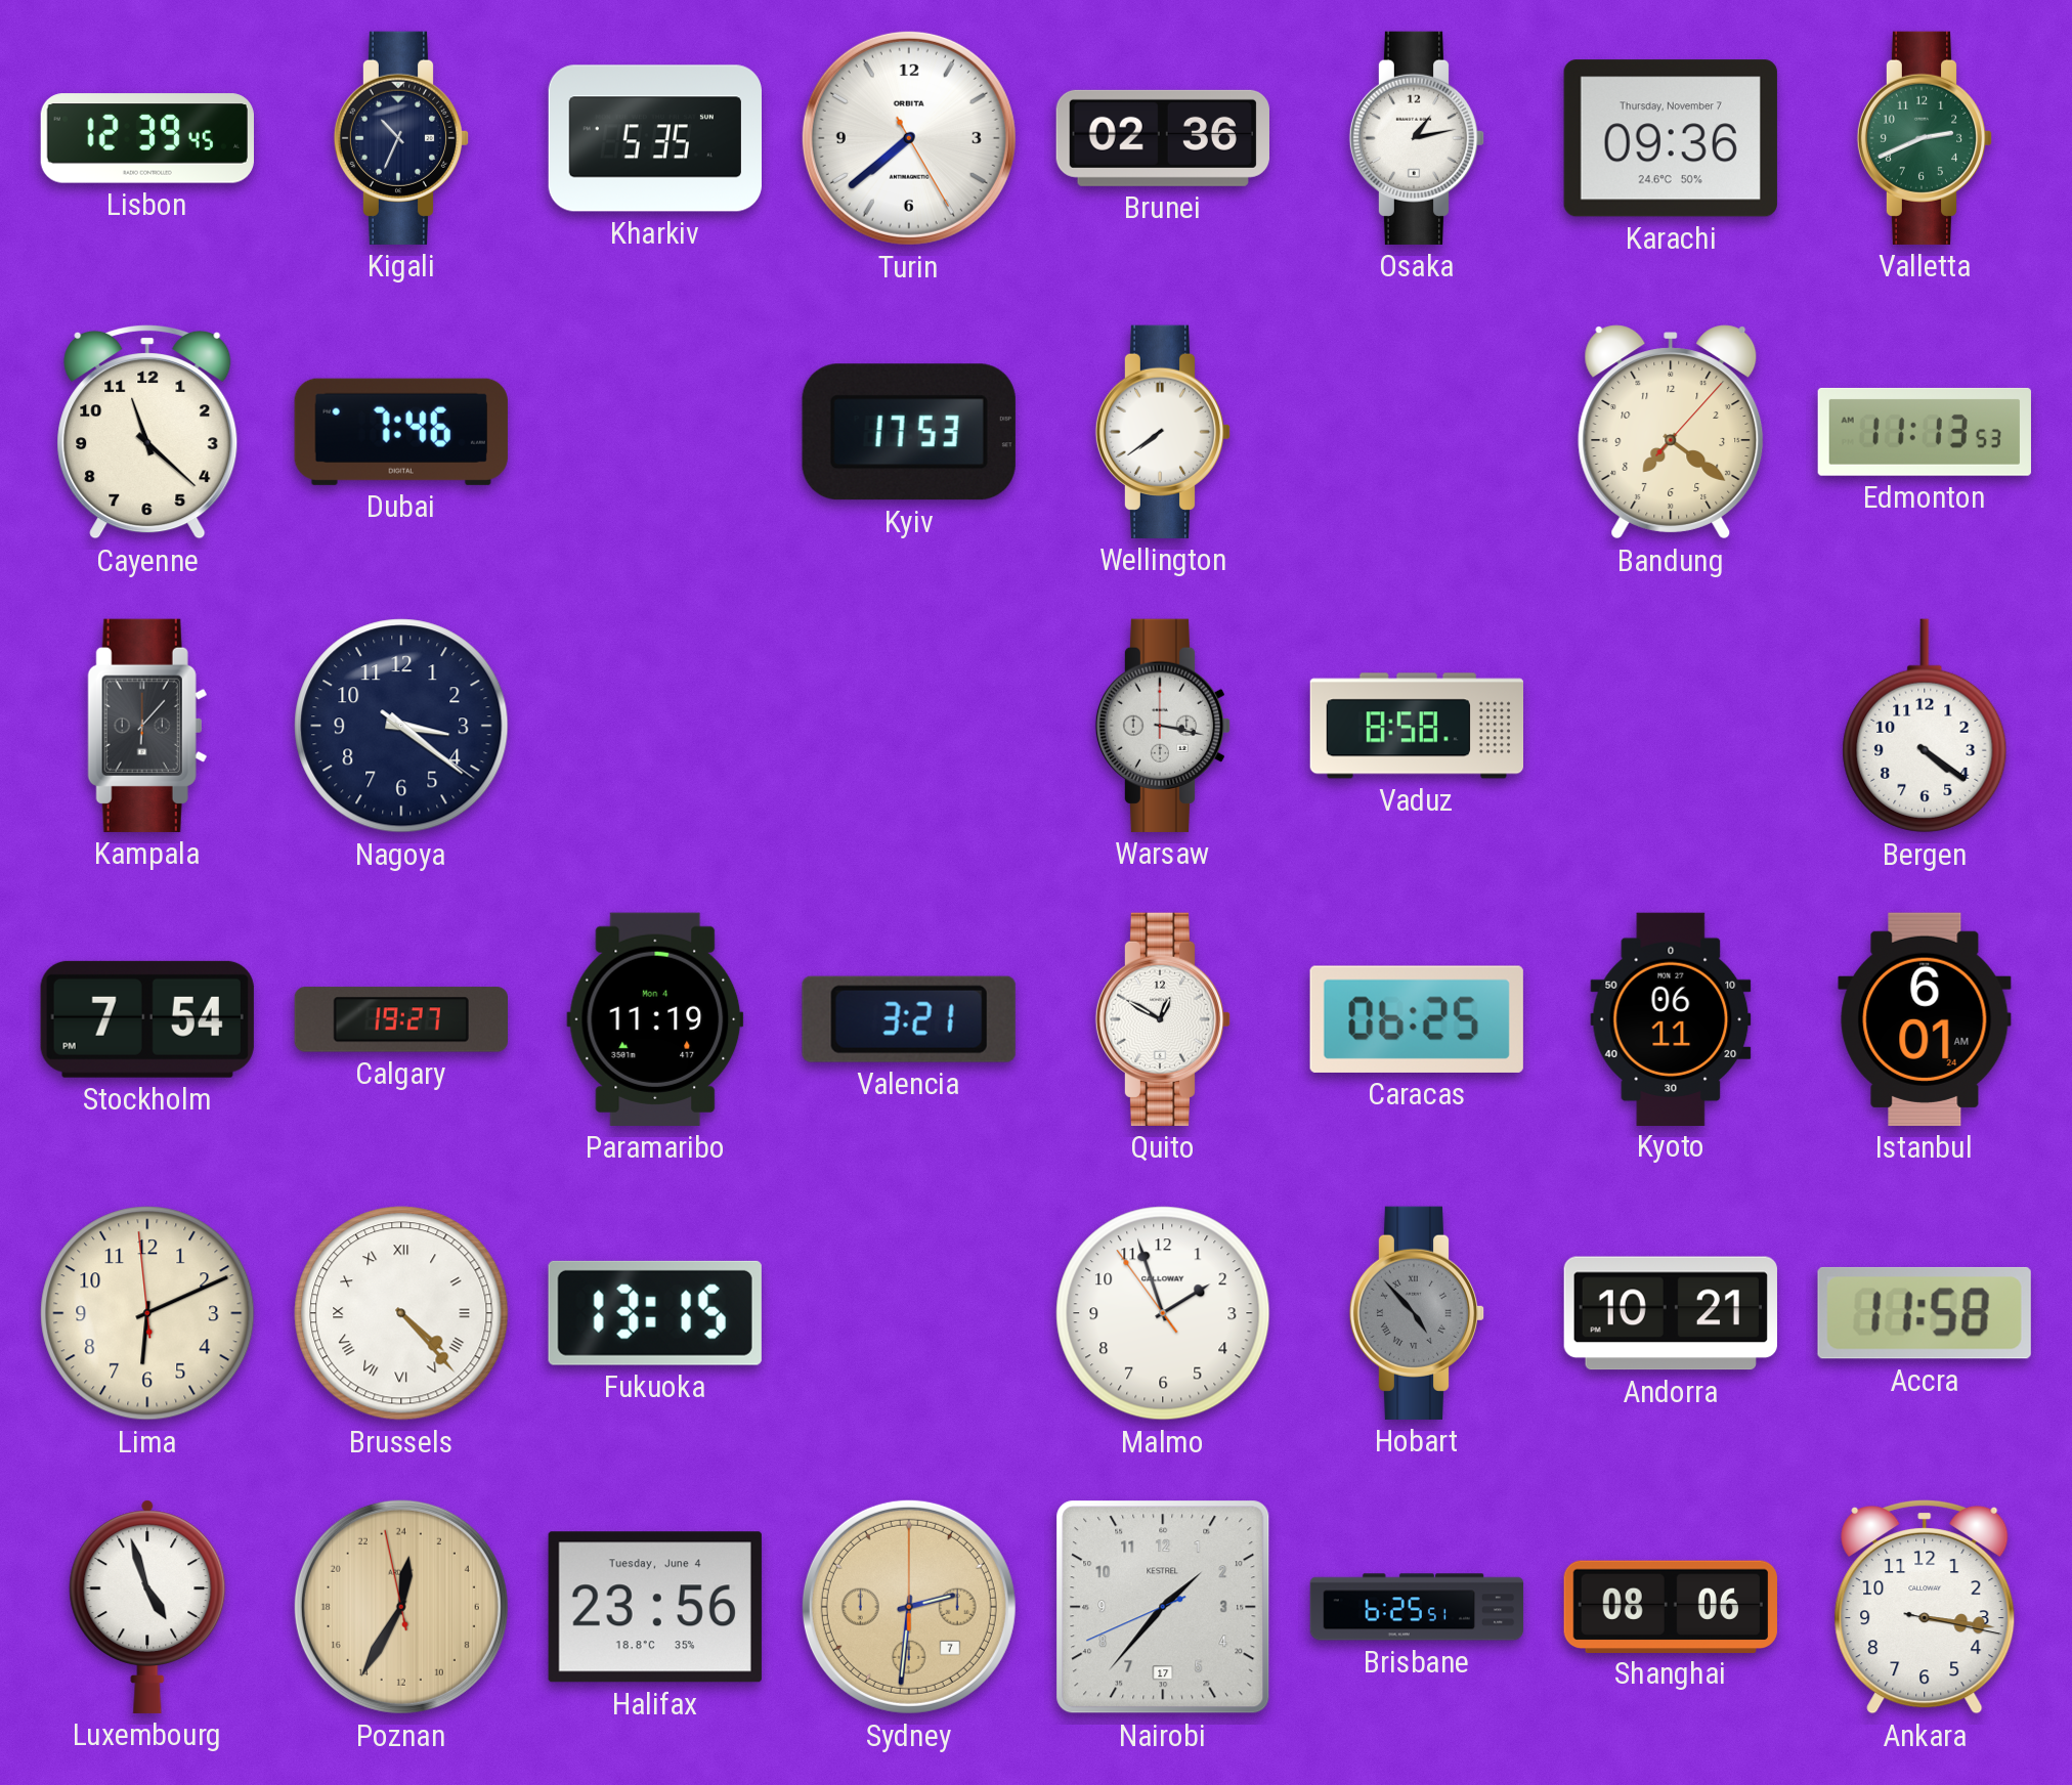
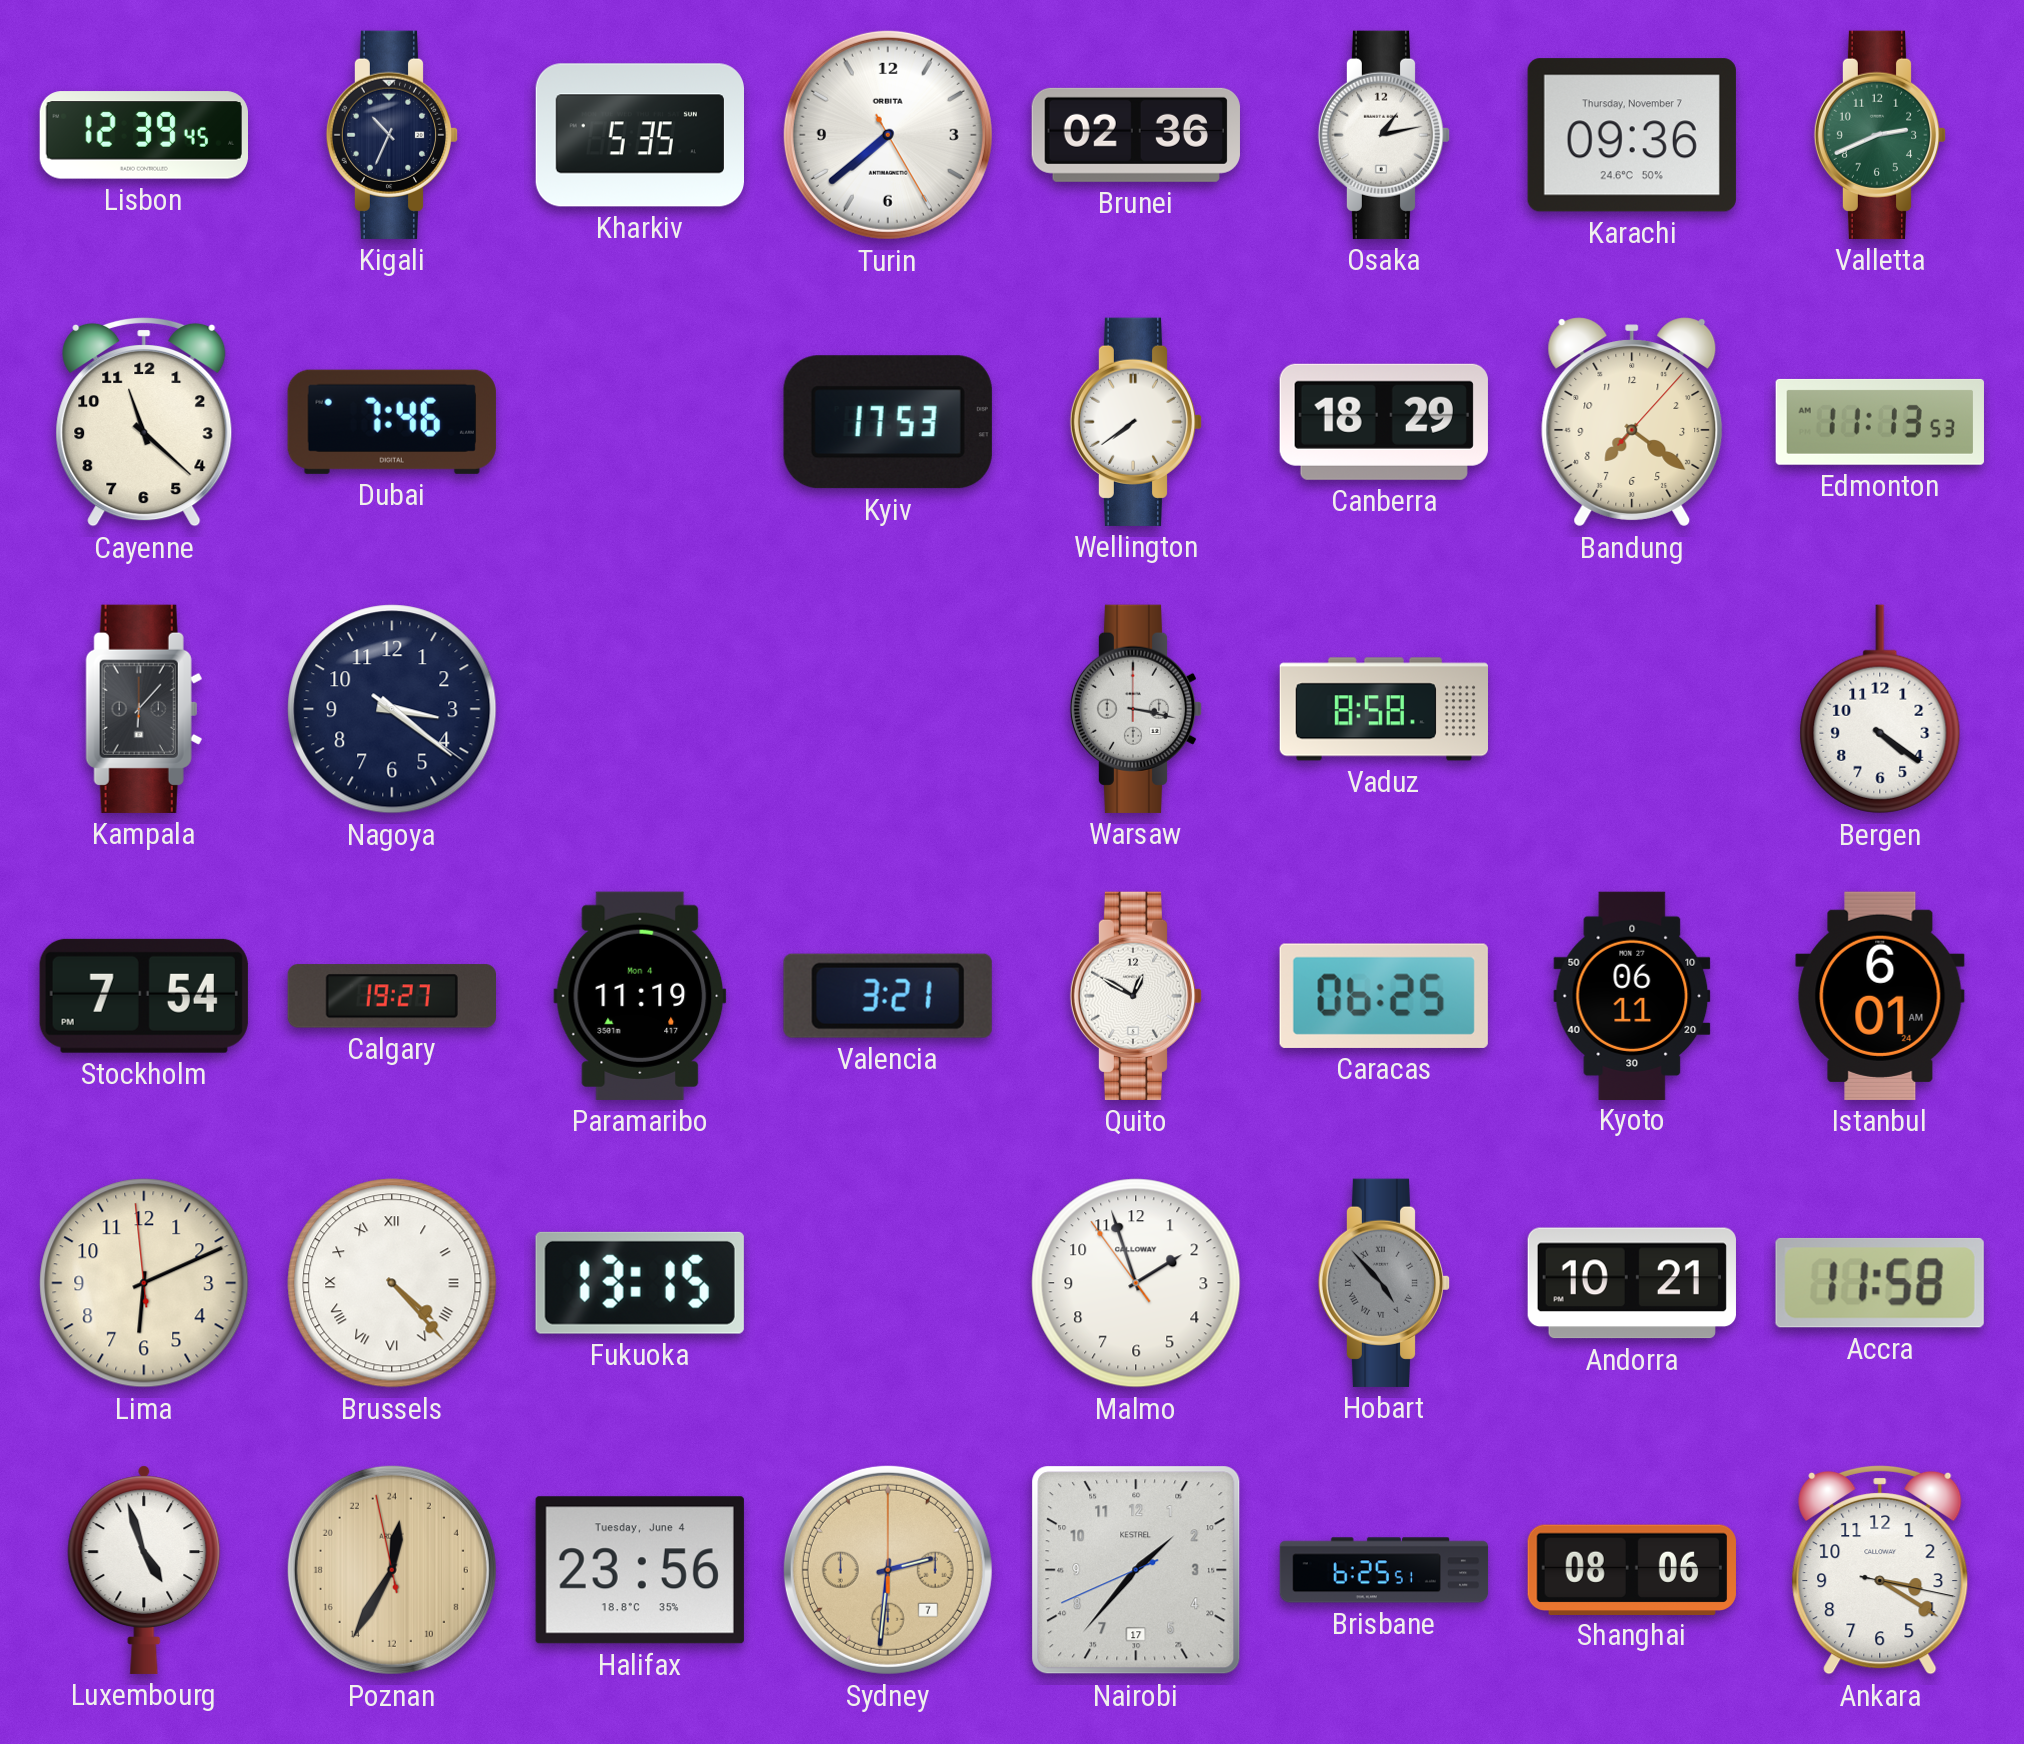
Canberra: none -> 18:29 (1384, 422)
Ankara: 3:16 -> 3:20 (1880, 1570)
